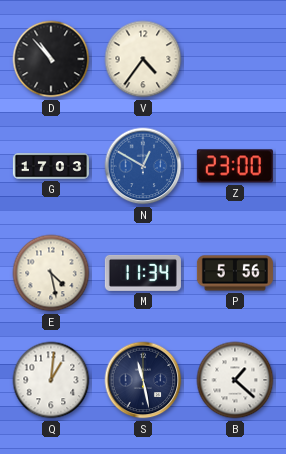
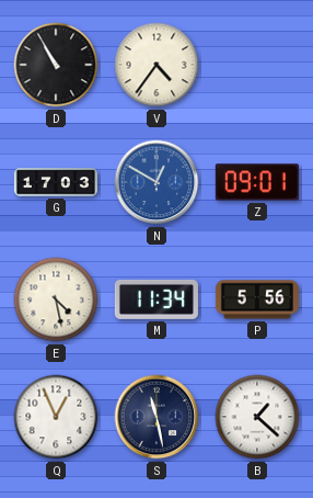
D: 10:53 -> 10:55 (56, 65)
Z: 23:00 -> 09:01 (257, 182)
Q: 1:01 -> 12:56 (56, 417)
